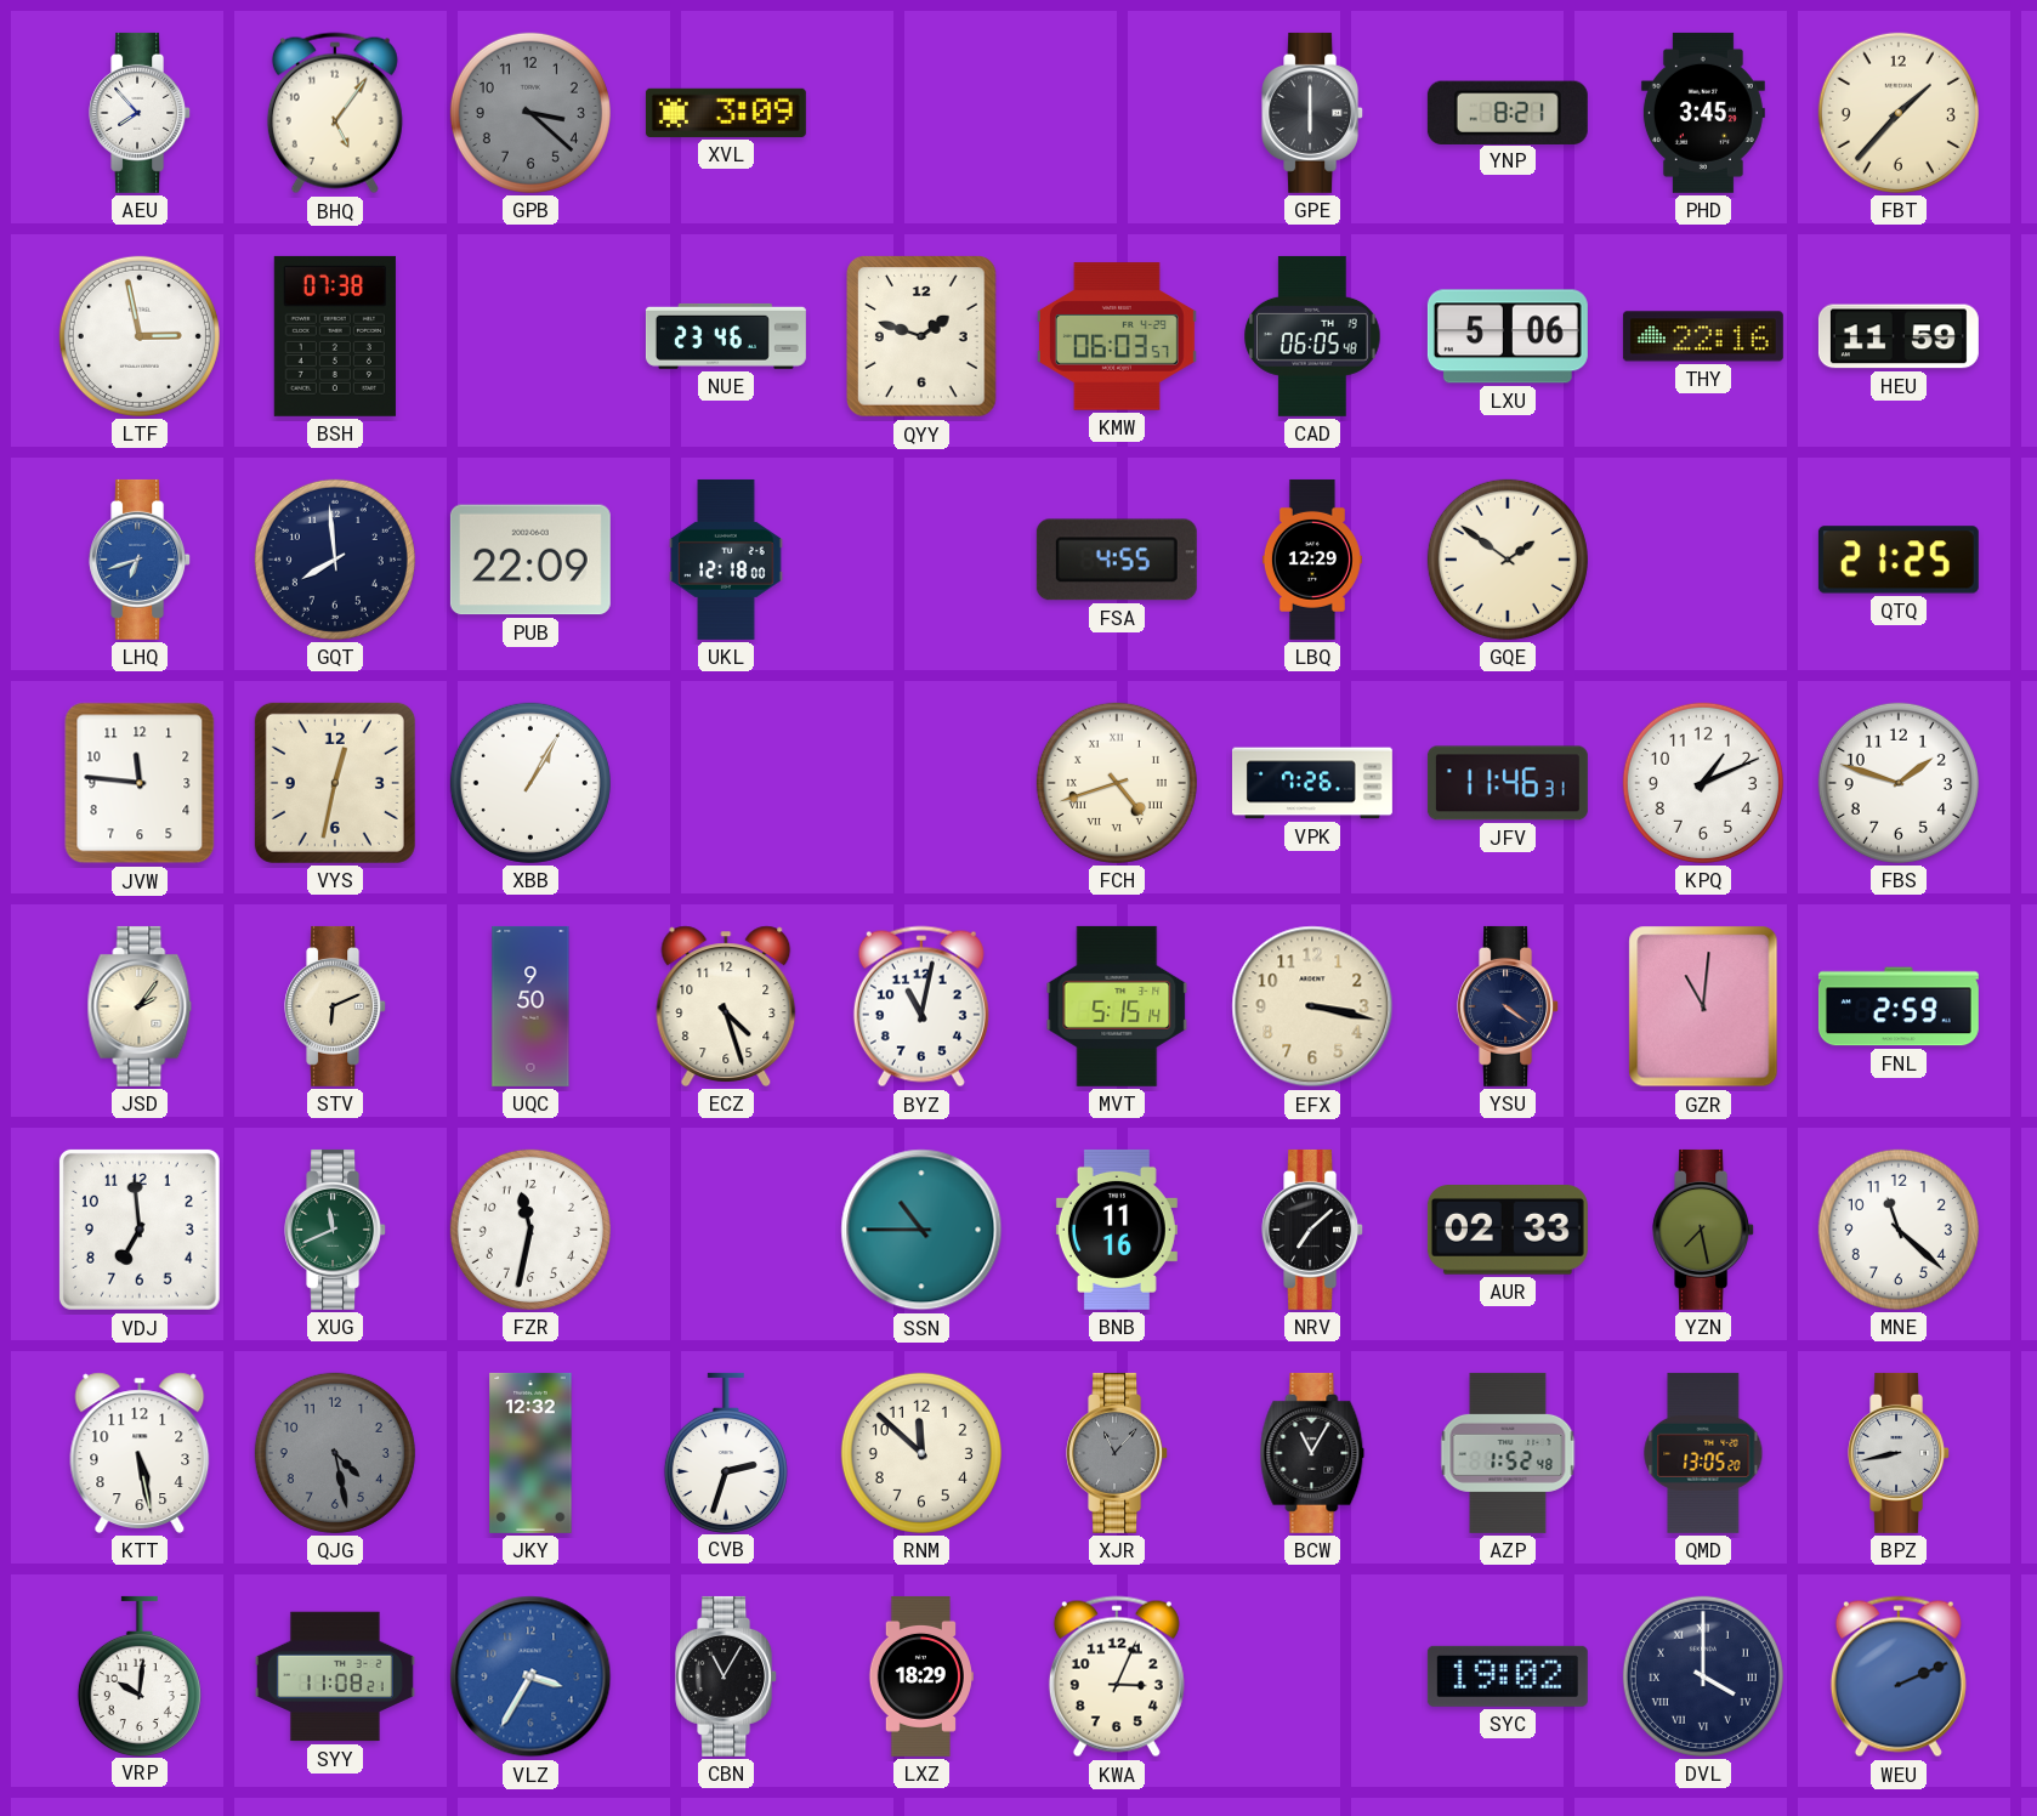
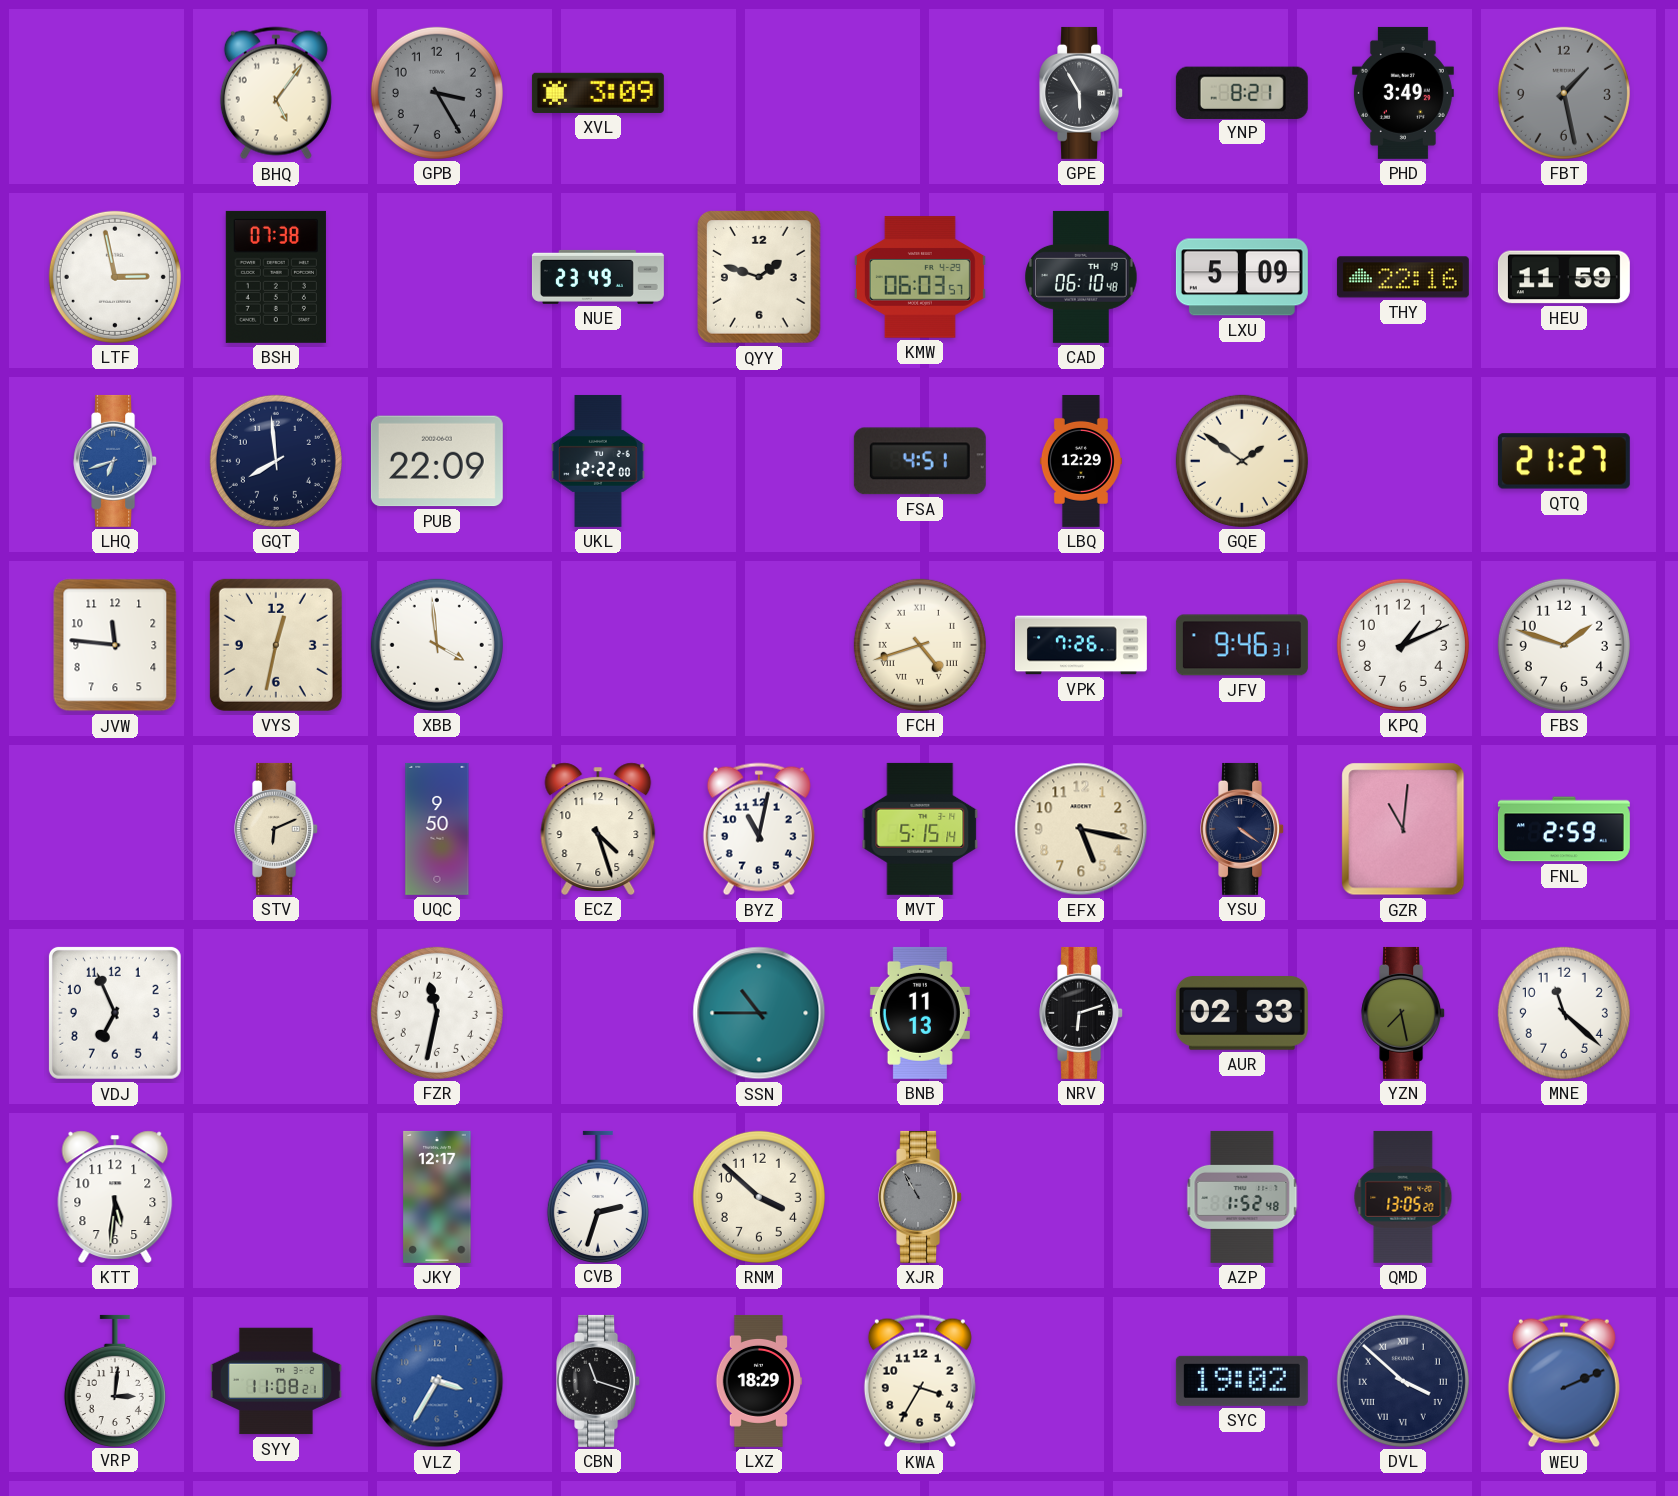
AEU: 7:53 -> none (141, 113)
GPB: 3:22 -> 3:25 (437, 93)
GPE: 6:00 -> 5:55 (1082, 93)
PHD: 3:45 -> 3:49 (1403, 93)
FBT: 1:37 -> 1:28 (1564, 93)
FBT dial: cream -> grey (1564, 93)
NUE: 23:46 -> 23:49 (598, 277)
CAD: 06:05 -> 06:10 (1081, 277)
LXU: 5:06 -> 5:09 (1242, 277)
UKL: 12:18 -> 12:22 (598, 461)
FSA: 4:55 -> 4:51 (920, 461)
QTQ: 21:25 -> 21:27 (1564, 461)
XBB: 1:05 -> 3:59 (437, 645)
JFV: 11:46 -> 9:46 (1242, 645)
JSD: 2:06 -> none (140, 1006)
EFX: 3:17 -> 5:17 (1081, 829)
VDJ: 6:59 -> 6:56 (115, 1013)
XUG: 11:41 -> none (336, 1230)
BNB: 11:16 -> 11:13 (920, 1013)
NRV: 7:08 -> 6:12 (1082, 1013)
KTT: 5:28 -> 5:31 (115, 1197)
QJG: 4:28 -> none (335, 1453)
JKY: 12:32 -> 12:17 (437, 1197)
RNM: 11:52 -> 3:52 (759, 1197)
XJR: 11:07 -> 10:55 (921, 1197)
BCW: 11:05 -> none (1312, 1453)
BPZ: 8:43 -> none (1900, 1453)
VRP: 10:01 -> 3:01 (115, 1380)
CBN: 11:05 -> 11:18 (599, 1381)
KWA: 3:04 -> 3:35 (920, 1381)
DVL: 4:00 -> 3:52 (1403, 1381)
